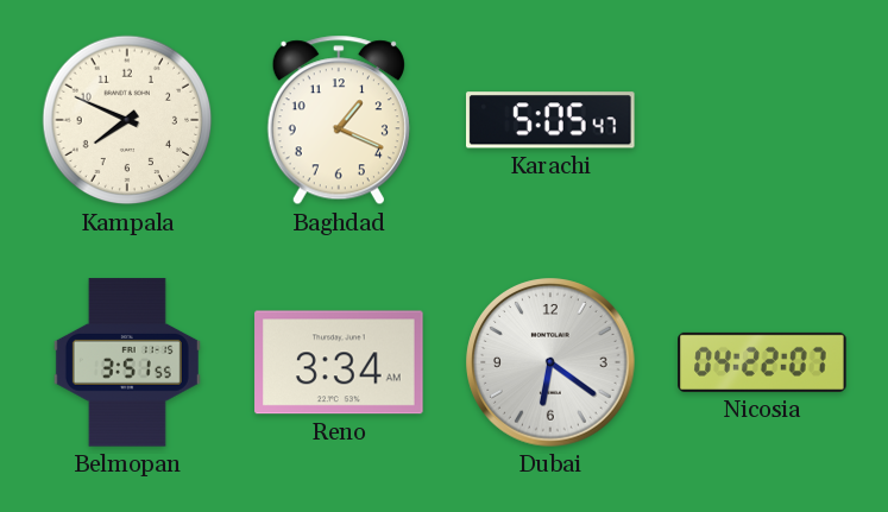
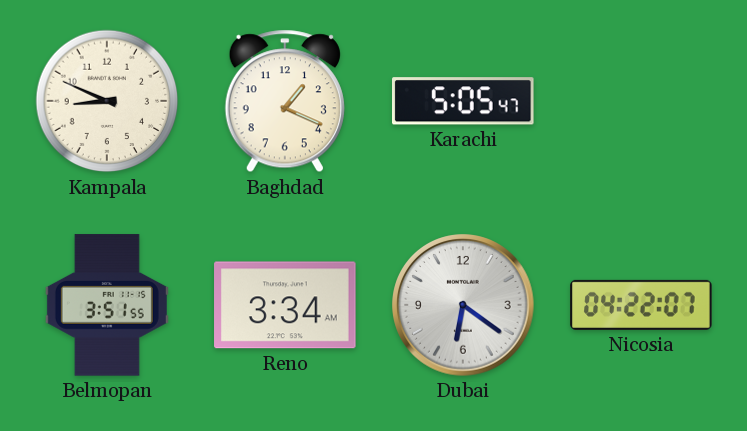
Kampala: 7:49 -> 8:49 (107, 101)
